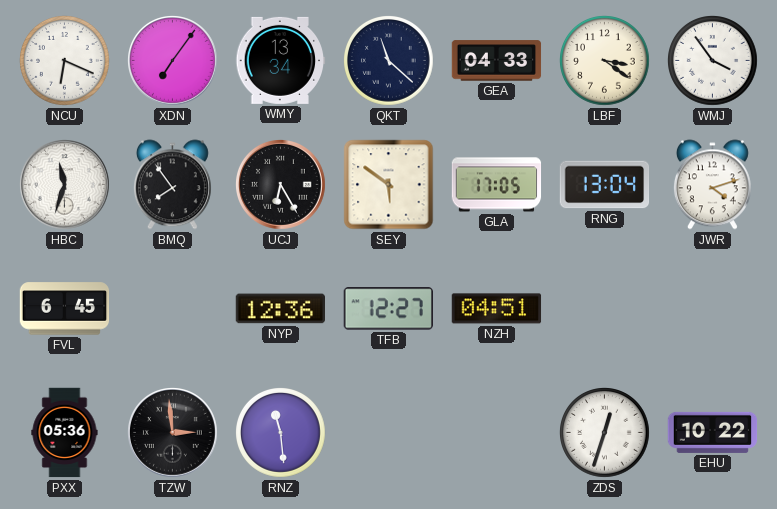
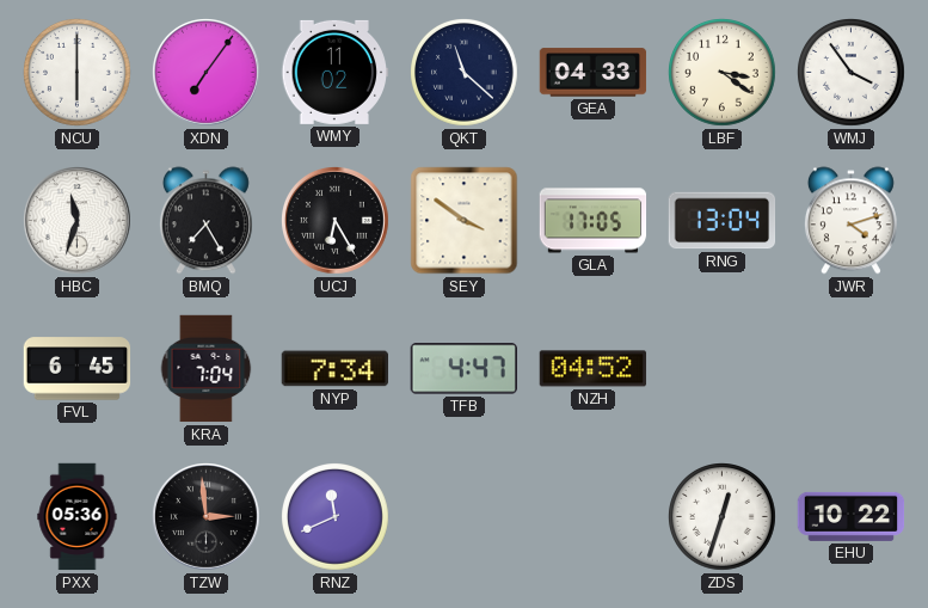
NCU: 6:19 -> 6:00 (78, 73)
WMY: 13:34 -> 11:02 (336, 72)
BMQ: 7:54 -> 7:25 (205, 221)
SEY: 5:51 -> 3:51 (465, 221)
KRA: none -> 7:04 (207, 369)
NYP: 12:36 -> 7:34 (334, 369)
TFB: 12:27 -> 4:47 (463, 369)
NZH: 04:51 -> 04:52 (594, 369)
RNZ: 11:29 -> 11:41 (336, 517)
